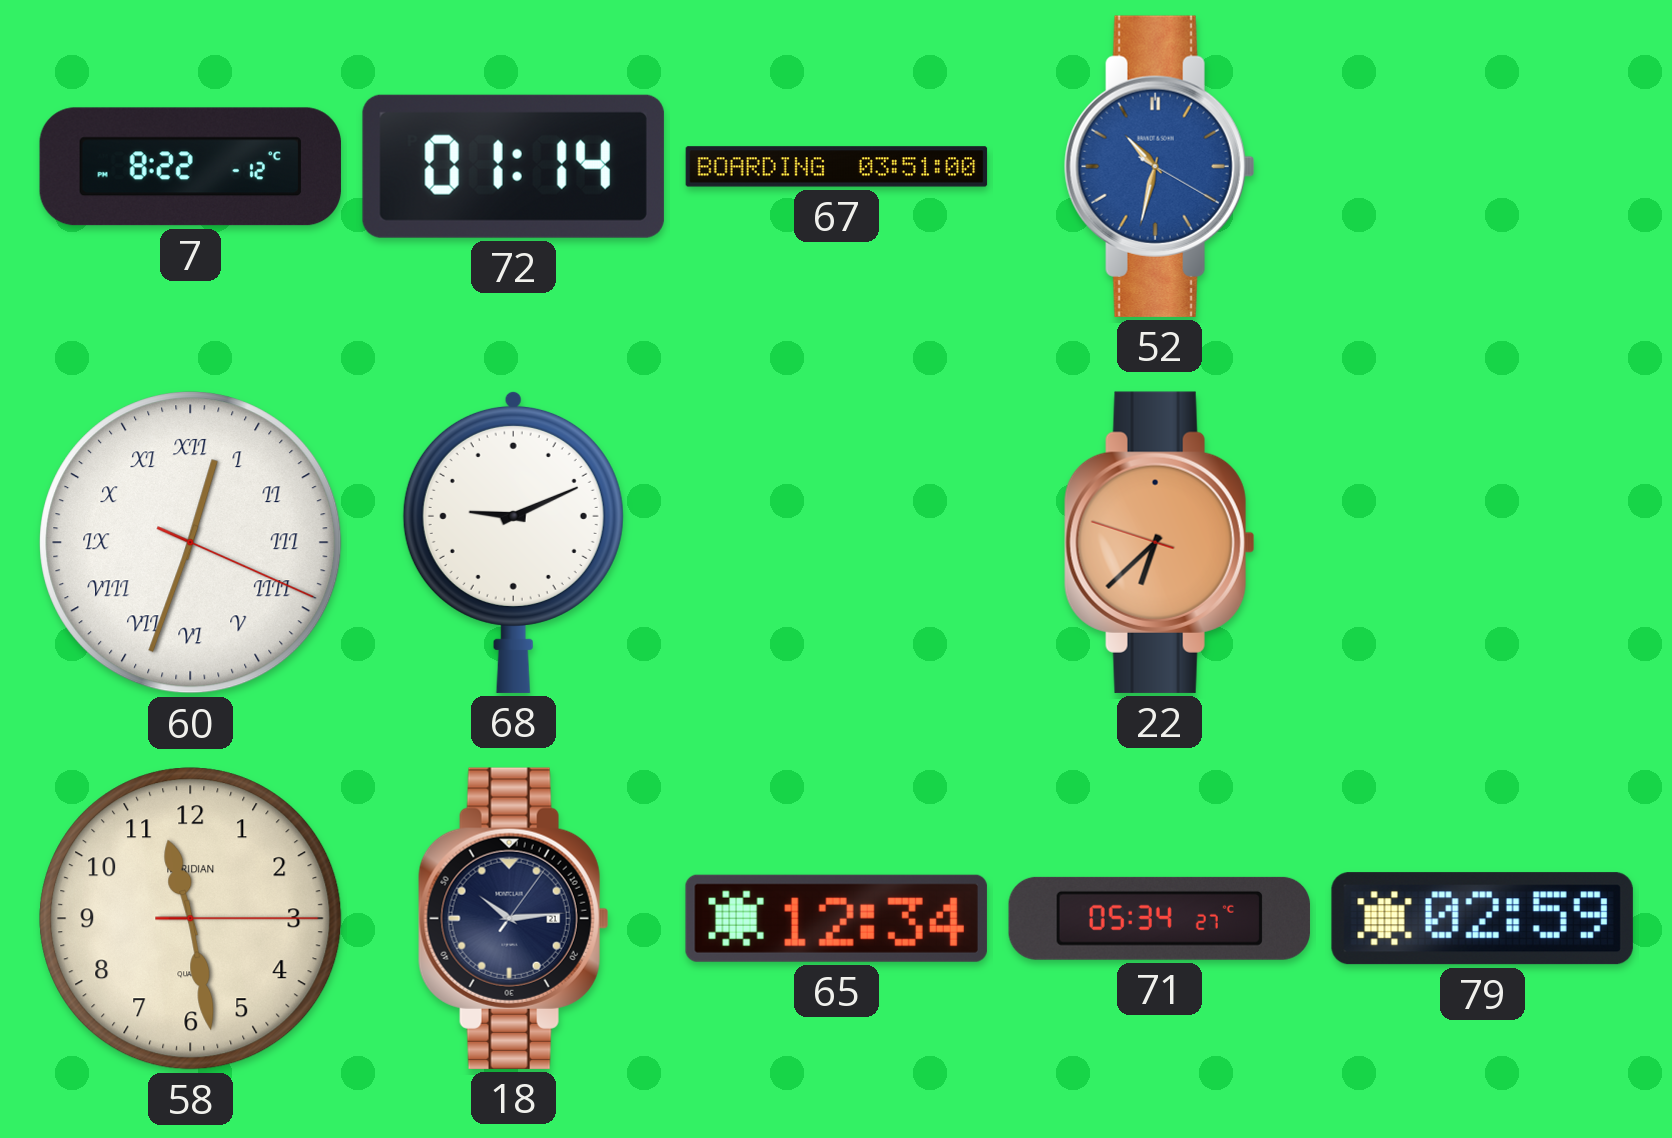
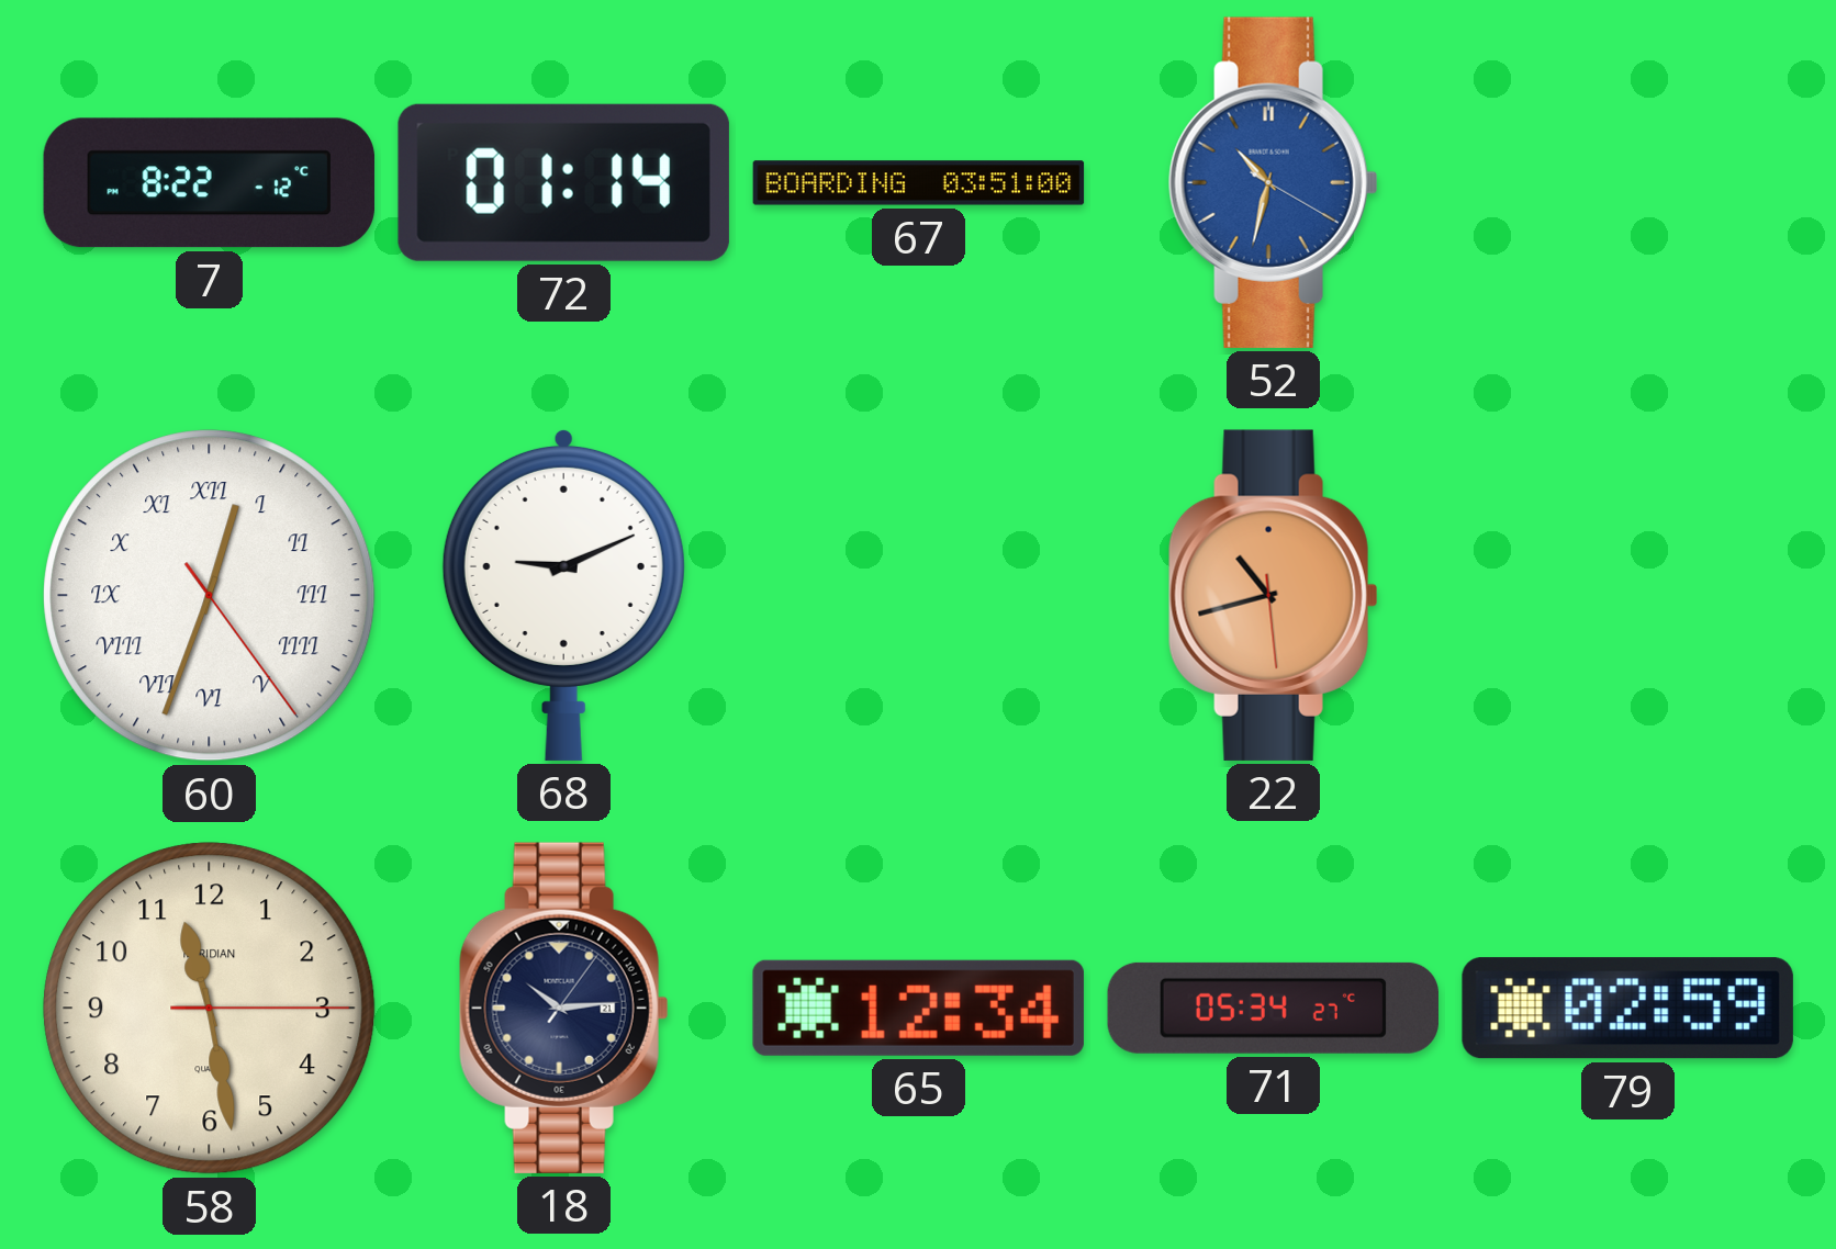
60: 12:33:19 -> 12:33:24 (210, 596)
22: 6:37 -> 10:42 (1273, 595)
